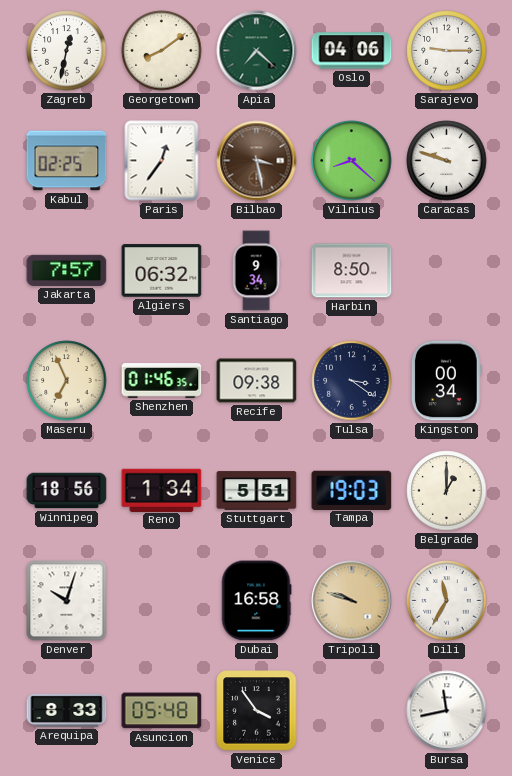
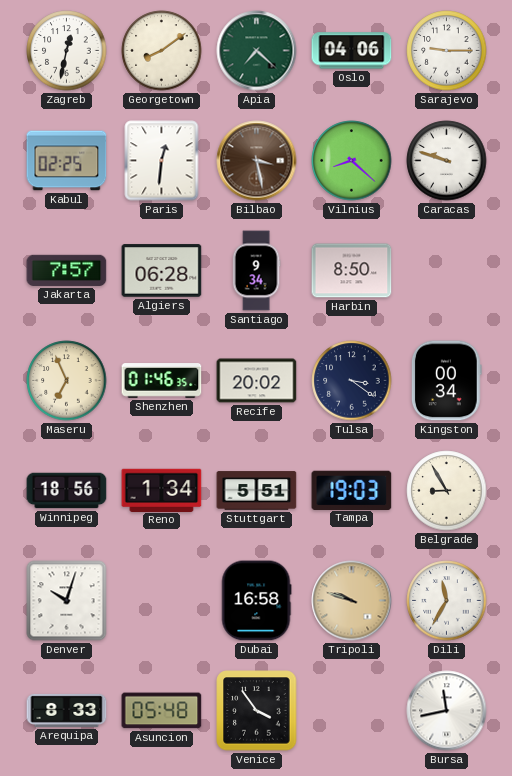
Paris: 12:36 -> 12:31 (162, 161)
Algiers: 06:32 -> 06:28 (162, 271)
Recife: 09:38 -> 20:02 (257, 381)
Belgrade: 1:00 -> 8:55 (447, 491)
